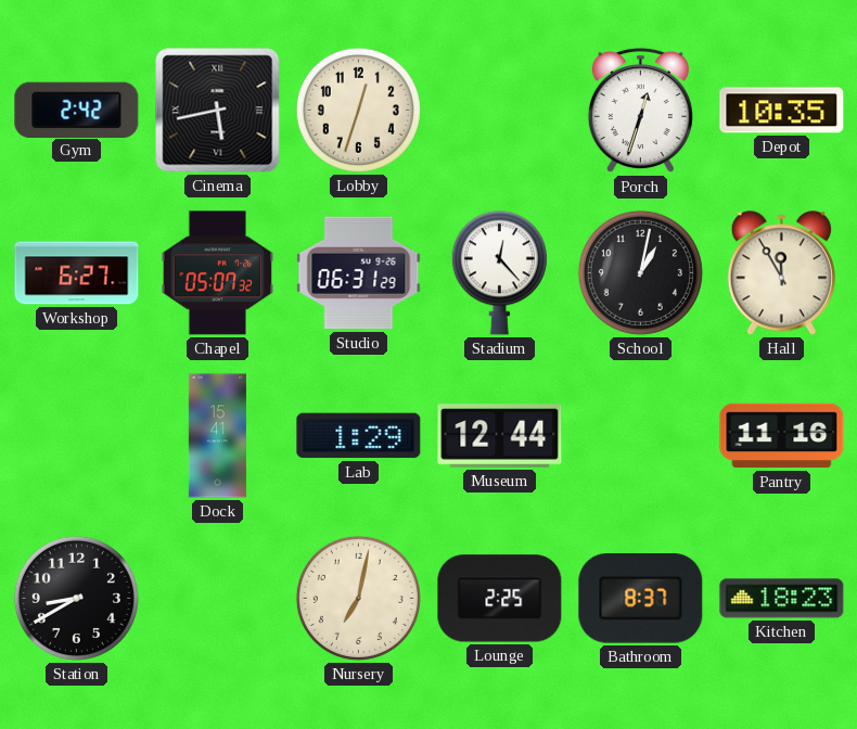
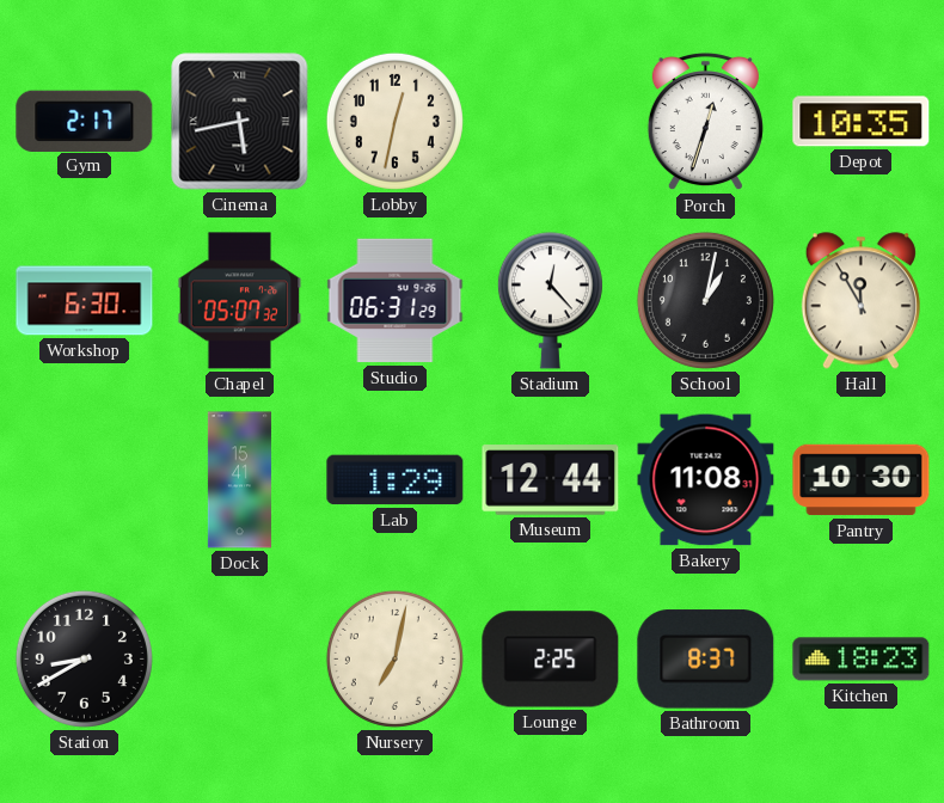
Gym: 2:42 -> 2:17 (85, 121)
Lobby: 12:33 -> 12:32 (394, 121)
Workshop: 6:27 -> 6:30 (85, 301)
Bakery: none -> 11:08 (706, 480)
Pantry: 11:16 -> 10:30 (862, 480)
